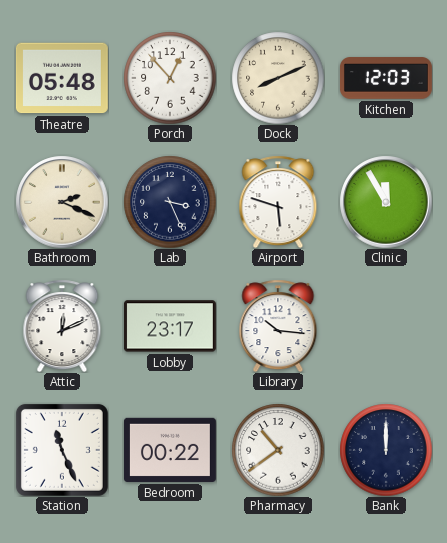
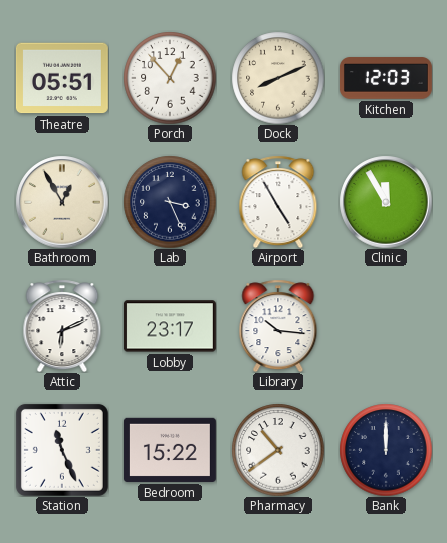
Theatre: 05:48 -> 05:51 (62, 78)
Bathroom: 2:19 -> 12:55 (62, 202)
Airport: 5:48 -> 4:55 (278, 202)
Attic: 12:11 -> 6:11 (62, 326)
Bedroom: 00:22 -> 15:22 (170, 450)
